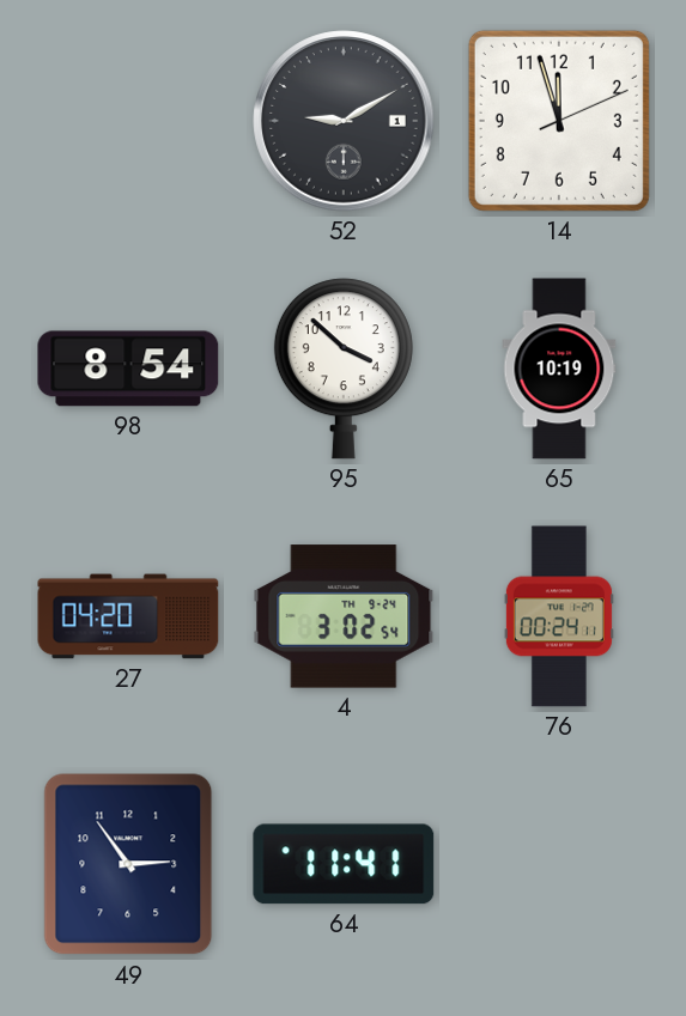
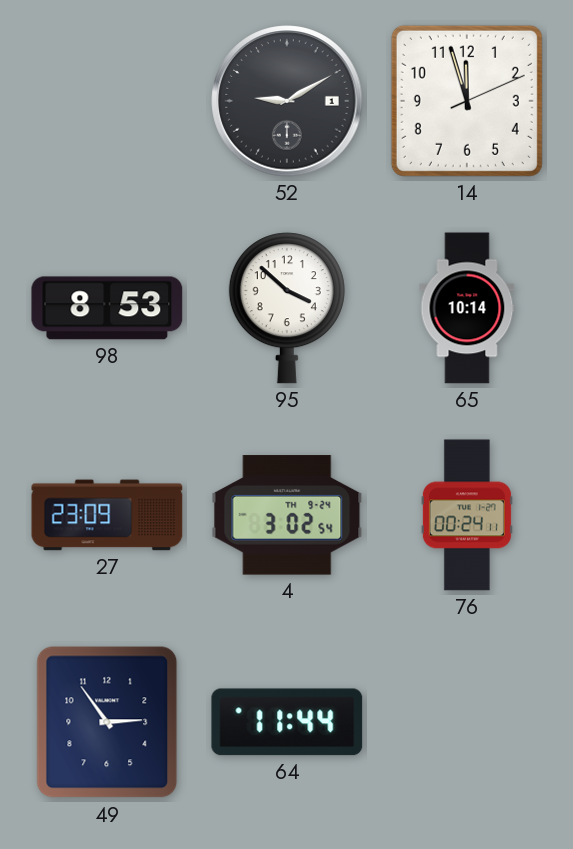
98: 8:54 -> 8:53 (107, 308)
65: 10:19 -> 10:14 (467, 308)
27: 04:20 -> 23:09 (107, 515)
64: 11:41 -> 11:44 (287, 722)
